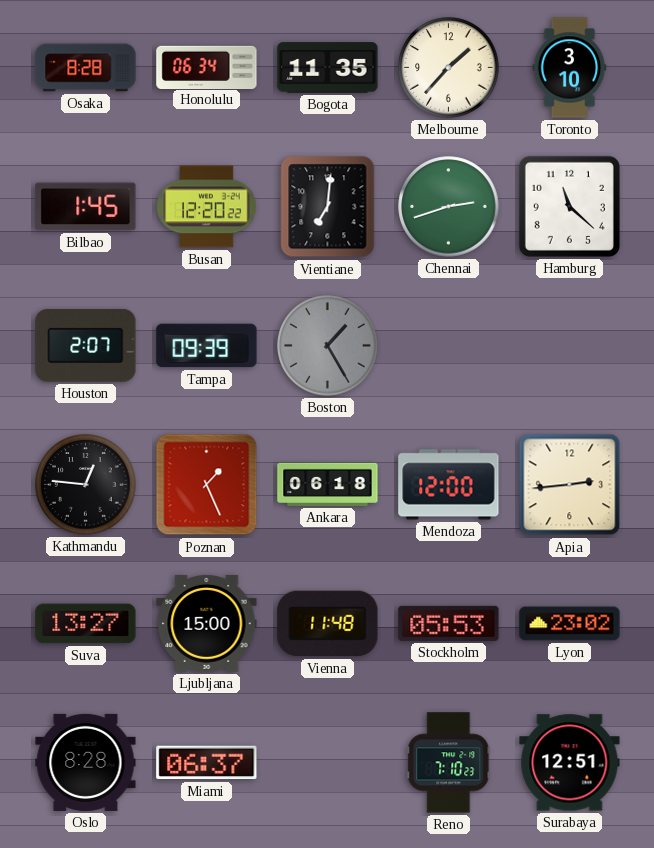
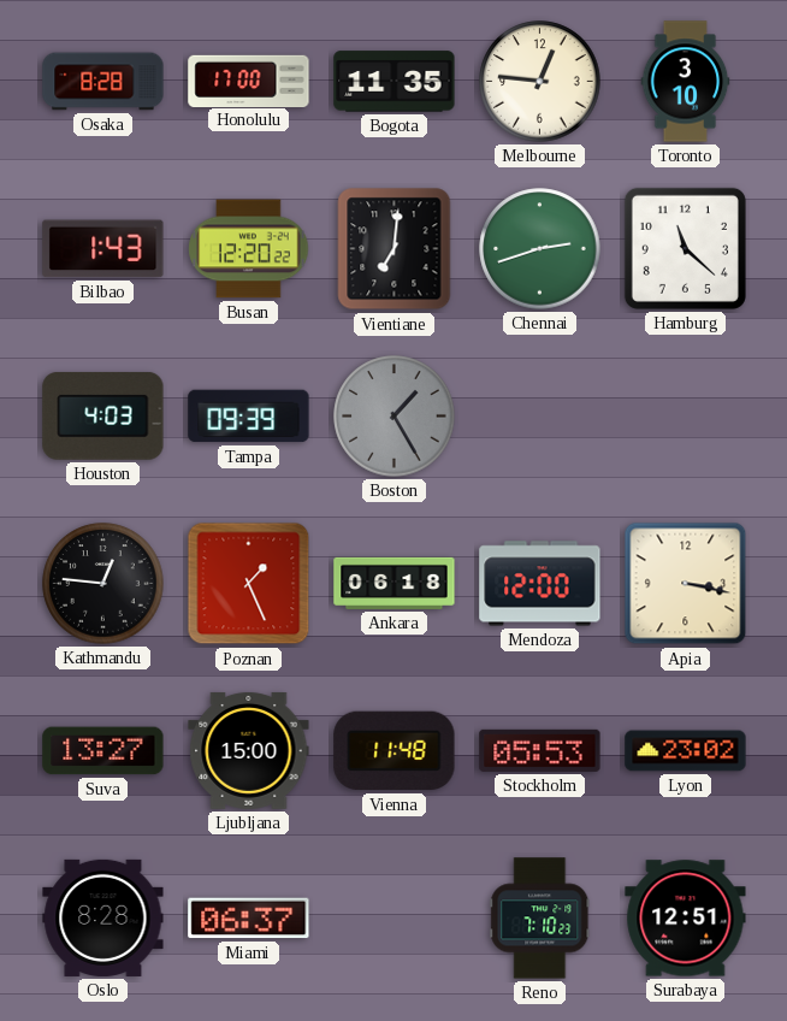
Honolulu: 06:34 -> 17:00 (249, 81)
Melbourne: 1:37 -> 12:46 (540, 82)
Bilbao: 1:45 -> 1:43 (103, 249)
Houston: 2:07 -> 4:03 (103, 417)
Apia: 2:44 -> 3:17 (686, 584)
